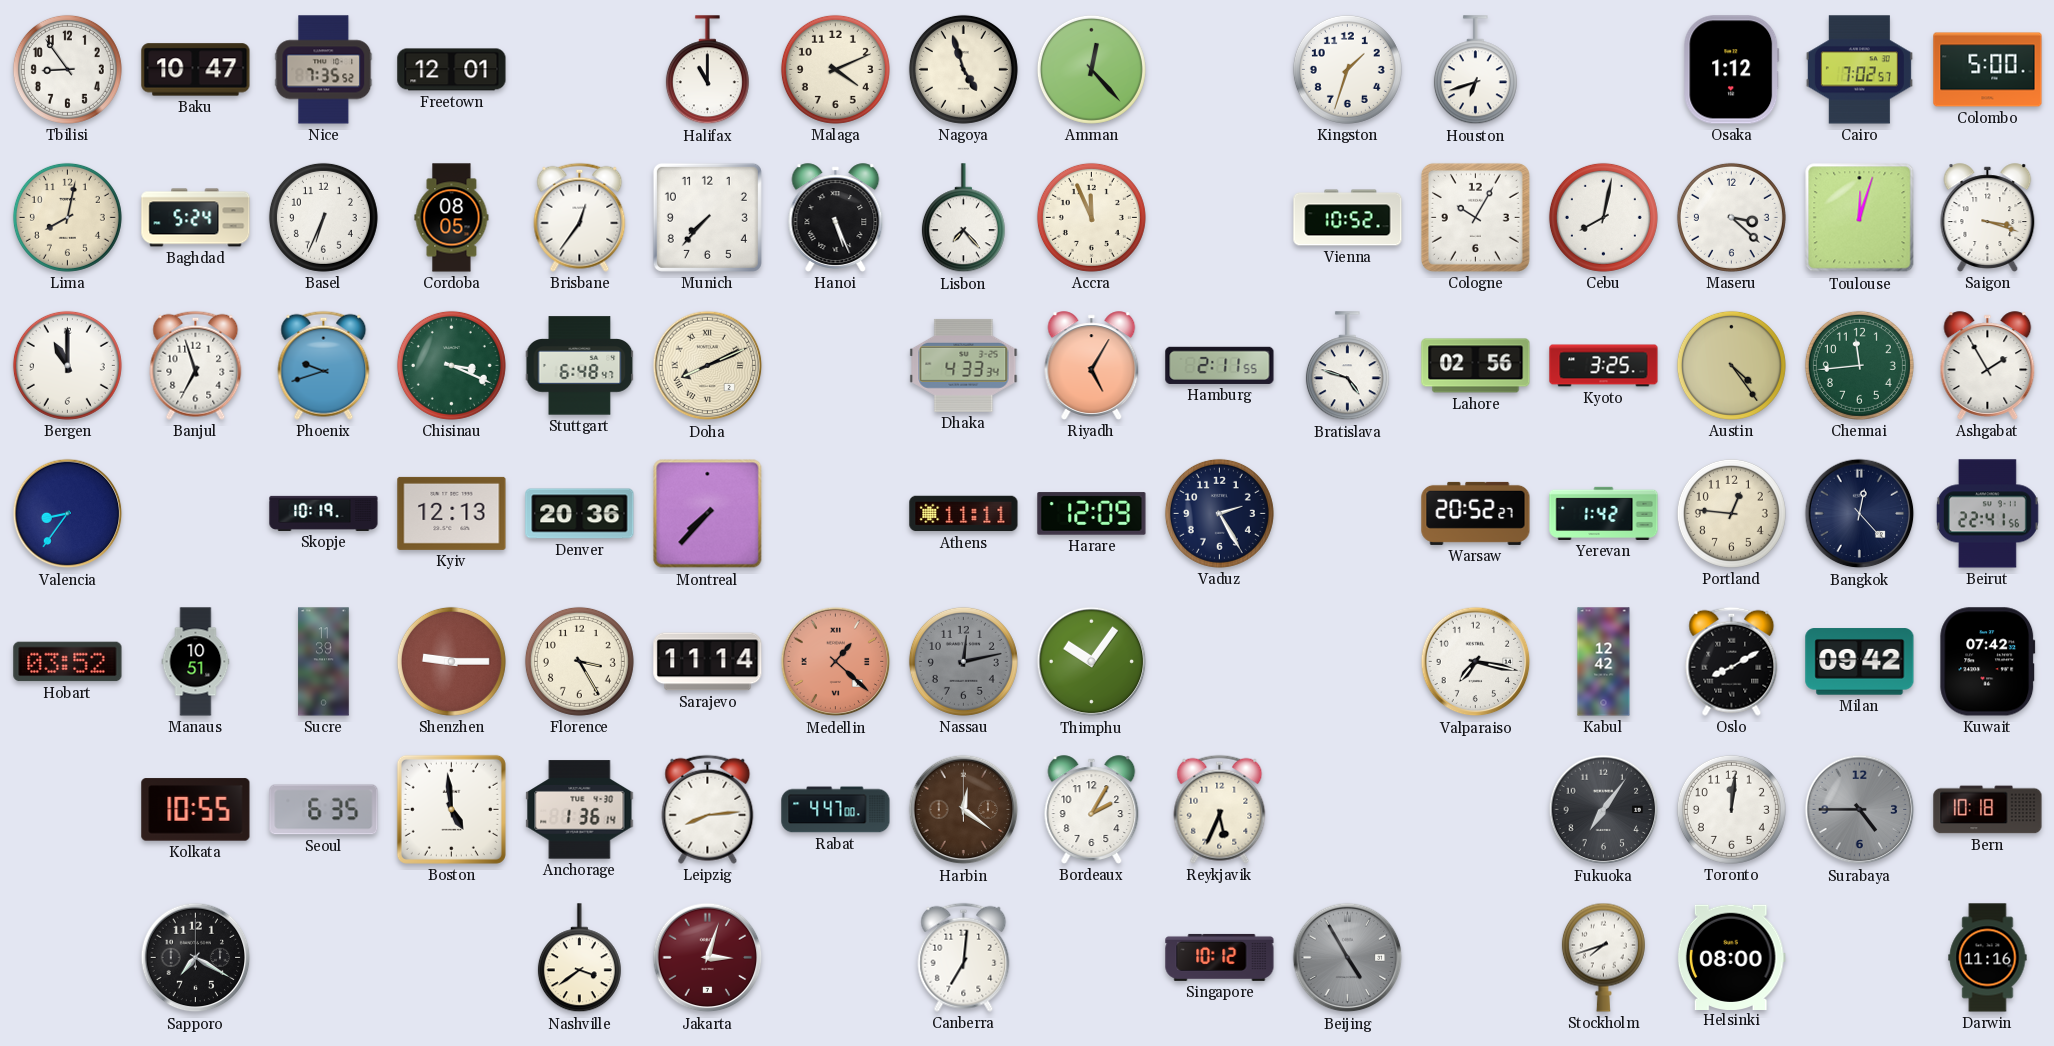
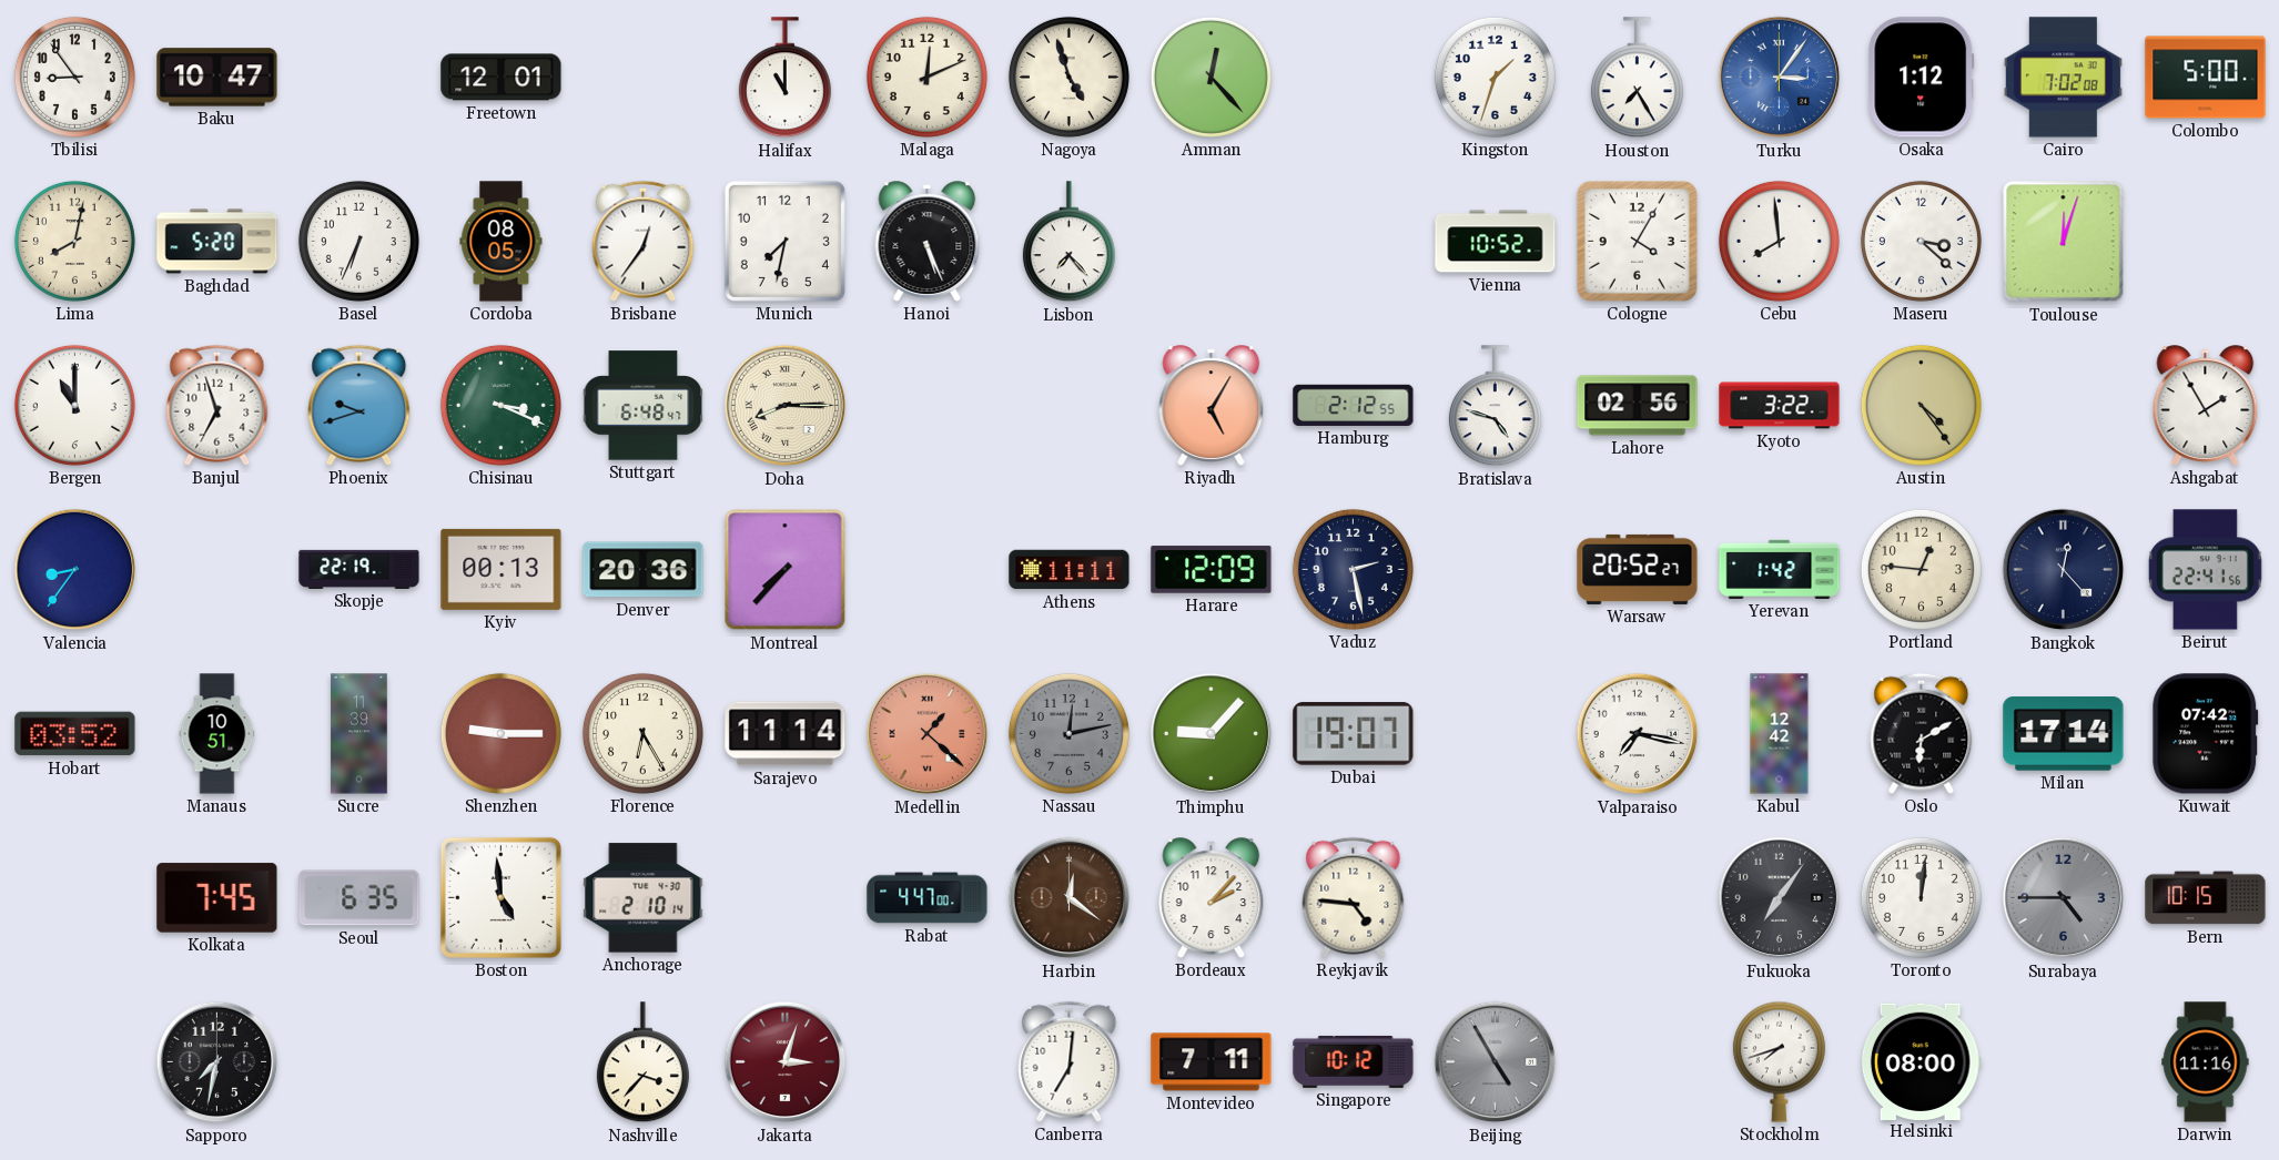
Nice: 7:35 -> none (324, 70)
Malaga: 4:11 -> 12:11 (926, 77)
Houston: 6:42 -> 7:25 (1637, 78)
Turku: none -> 3:06 (1780, 78)
Cairo: 7:02:57 -> 7:02:08 (2063, 78)
Baghdad: 5:24 -> 5:20 (217, 242)
Munich: 7:37 -> 7:32 (784, 241)
Accra: 11:56 -> none (1091, 217)
Cologne: 10:05 -> 4:05 (1637, 241)
Cebu: 8:02 -> 7:59 (1779, 241)
Saigon: 3:18 -> none (1988, 218)
Doha: 8:11 -> 8:15 (786, 406)
Dhaka: 4:33 -> none (964, 365)
Hamburg: 2:11 -> 2:12 (1354, 405)
Kyoto: 3:25 -> 3:22 (1780, 406)
Chennai: 11:44 -> none (1859, 365)
Skopje: 10:19 -> 22:19 (359, 569)
Kyiv: 12:13 -> 00:13 (502, 569)
Vaduz: 2:25 -> 2:28 (1353, 569)
Florence: 3:25 -> 6:25 (642, 733)
Thimphu: 10:06 -> 9:07 (1212, 734)
Dubai: none -> 19:07 (1354, 734)
Oslo: 8:10 -> 6:10 (1922, 733)
Milan: 09:42 -> 17:14 (2064, 734)
Kolkata: 10:55 -> 7:45 (217, 898)
Anchorage: 1:36 -> 2:10 (644, 898)
Leipzig: 8:14 -> none (708, 809)
Bordeaux: 2:05 -> 2:07 (1212, 898)
Reykjavik: 5:34 -> 4:46 (1354, 897)
Bern: 10:18 -> 10:15 (2206, 898)
Sapporo: 7:20 -> 7:32 (217, 1062)
Nashville: 3:39 -> 3:37 (642, 1062)
Montevideo: none -> 7:11 (1212, 1062)
